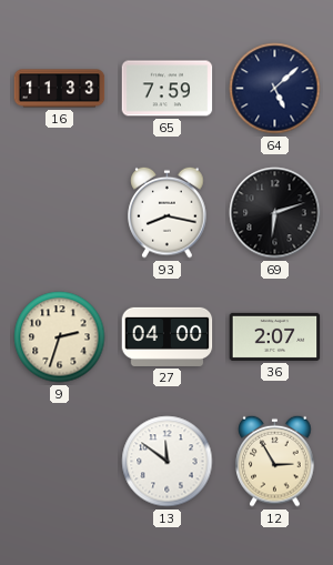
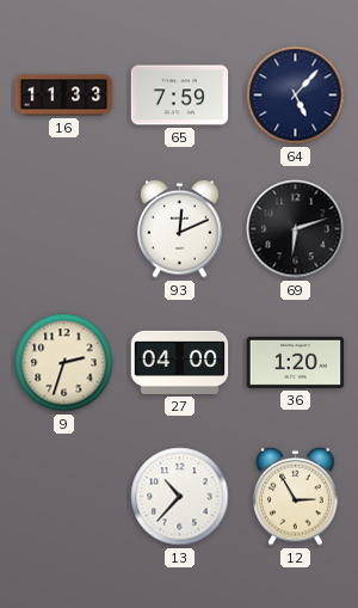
64: 5:08 -> 5:07 (296, 96)
93: 8:17 -> 12:11 (180, 228)
36: 2:07 -> 1:20 (296, 362)
13: 11:51 -> 10:37 (180, 497)
